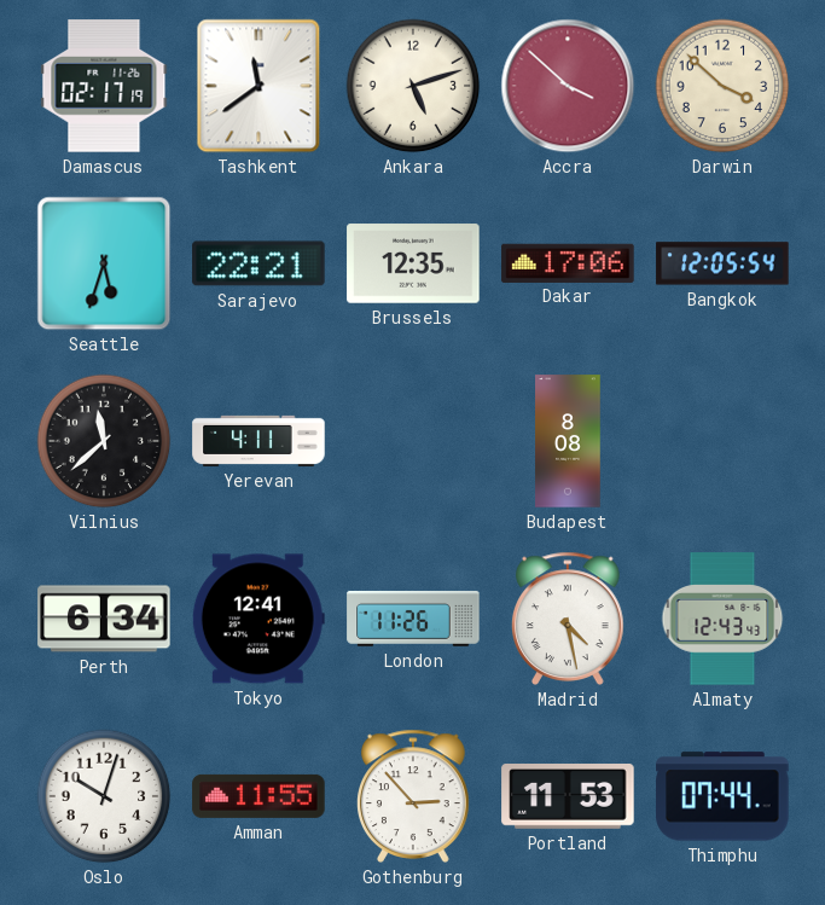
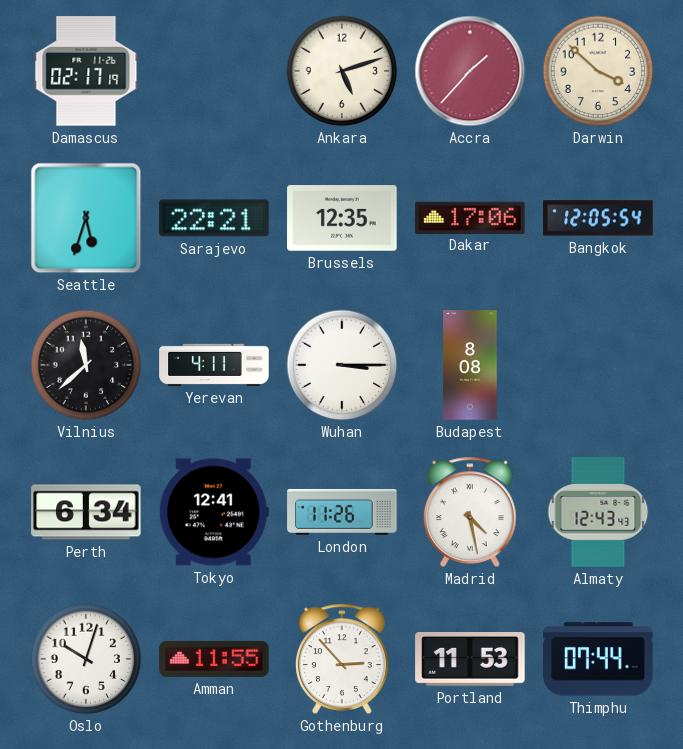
Tashkent: 11:39 -> none (258, 86)
Accra: 3:52 -> 1:37 (470, 71)
Wuhan: none -> 3:15 (342, 365)
